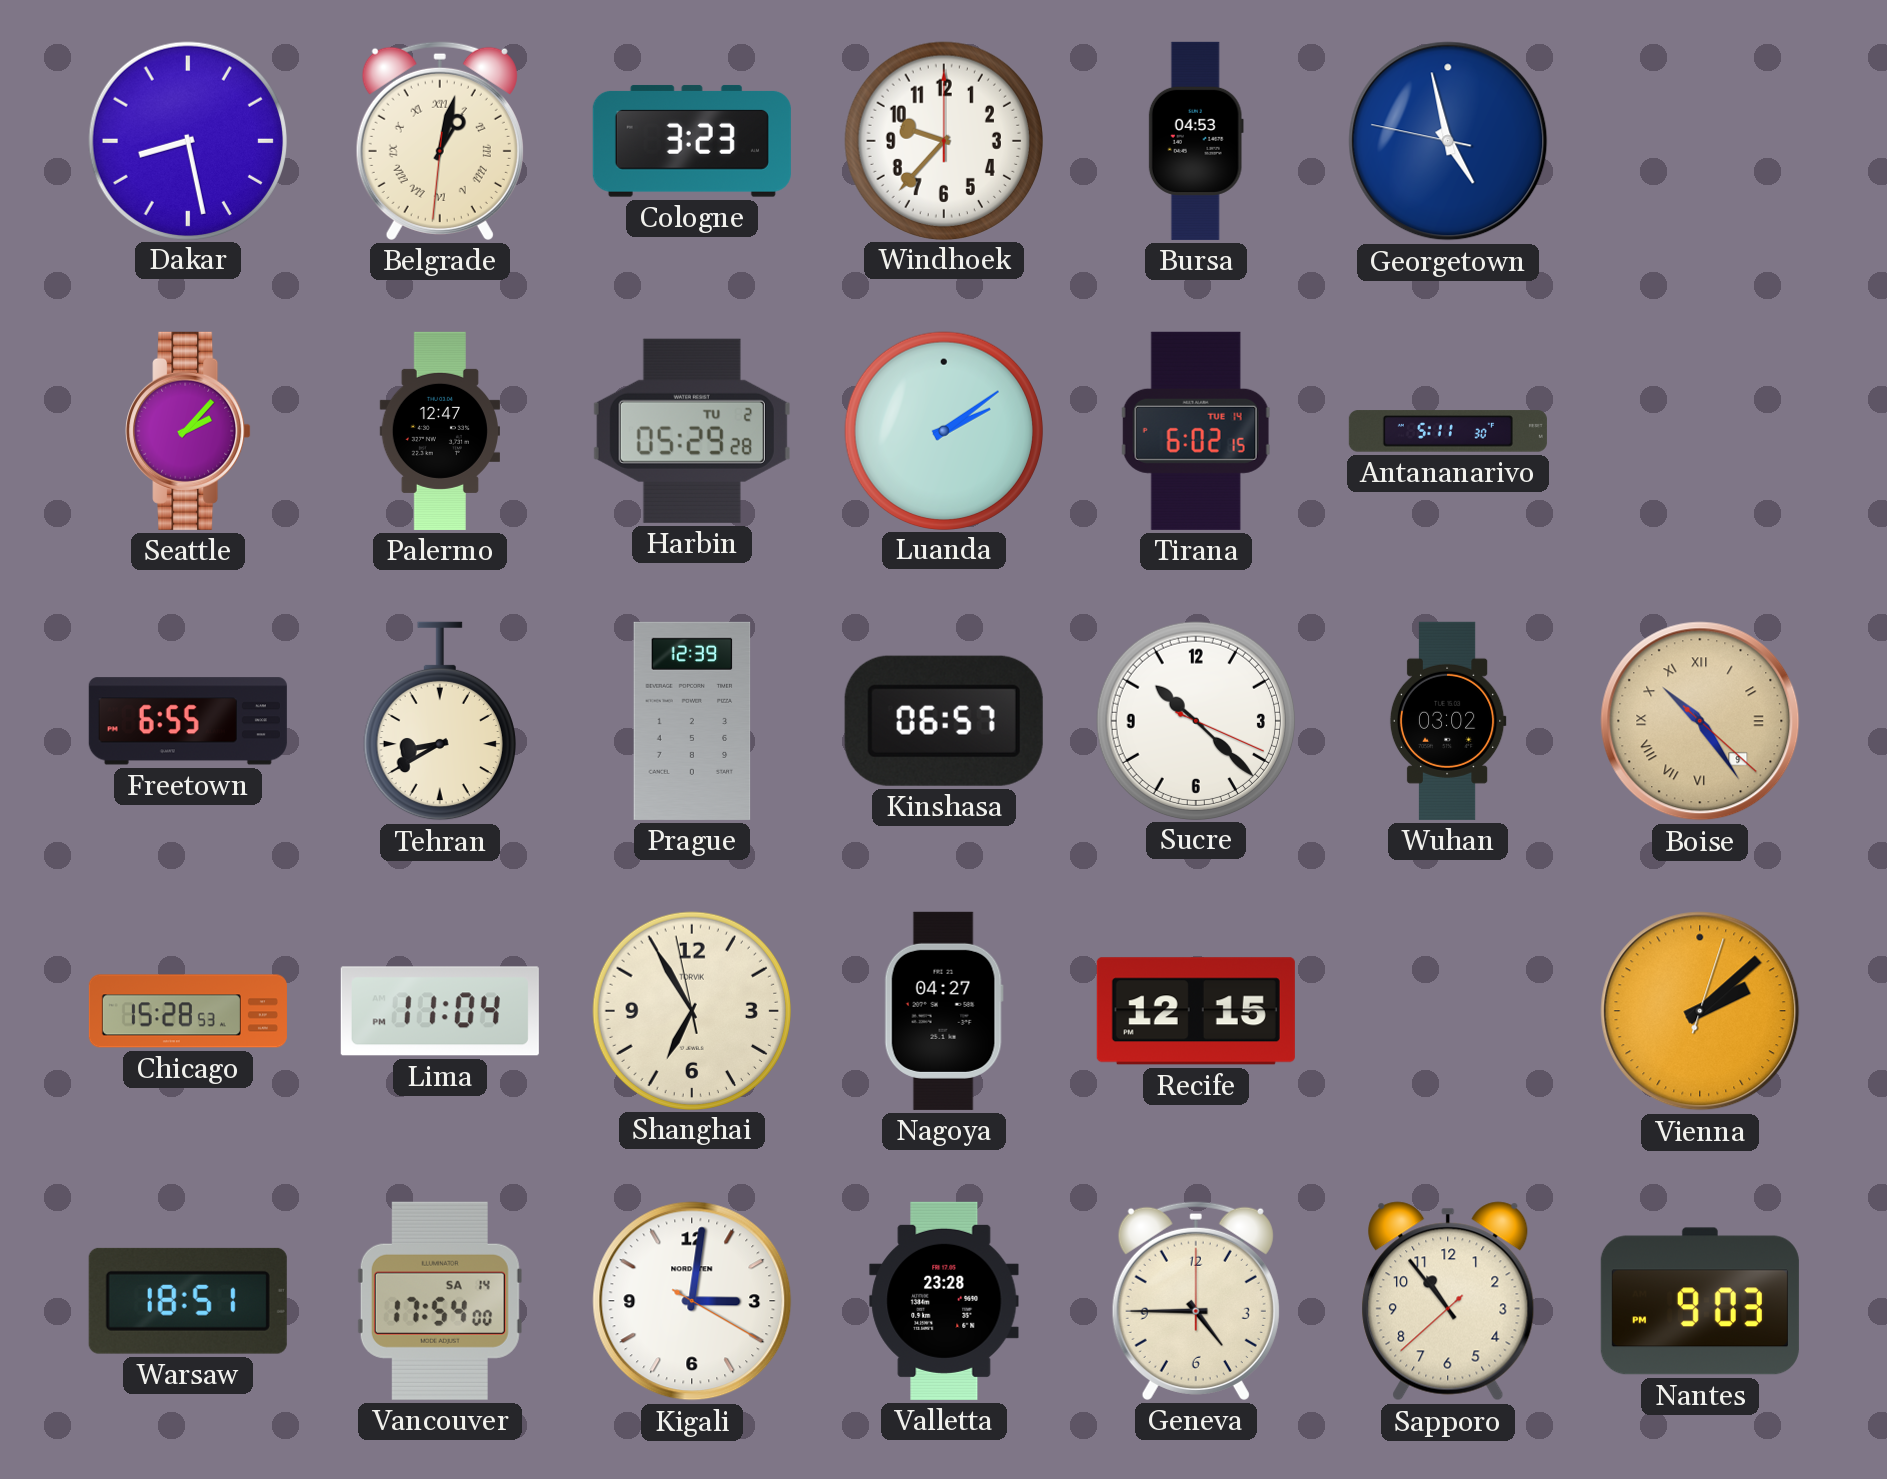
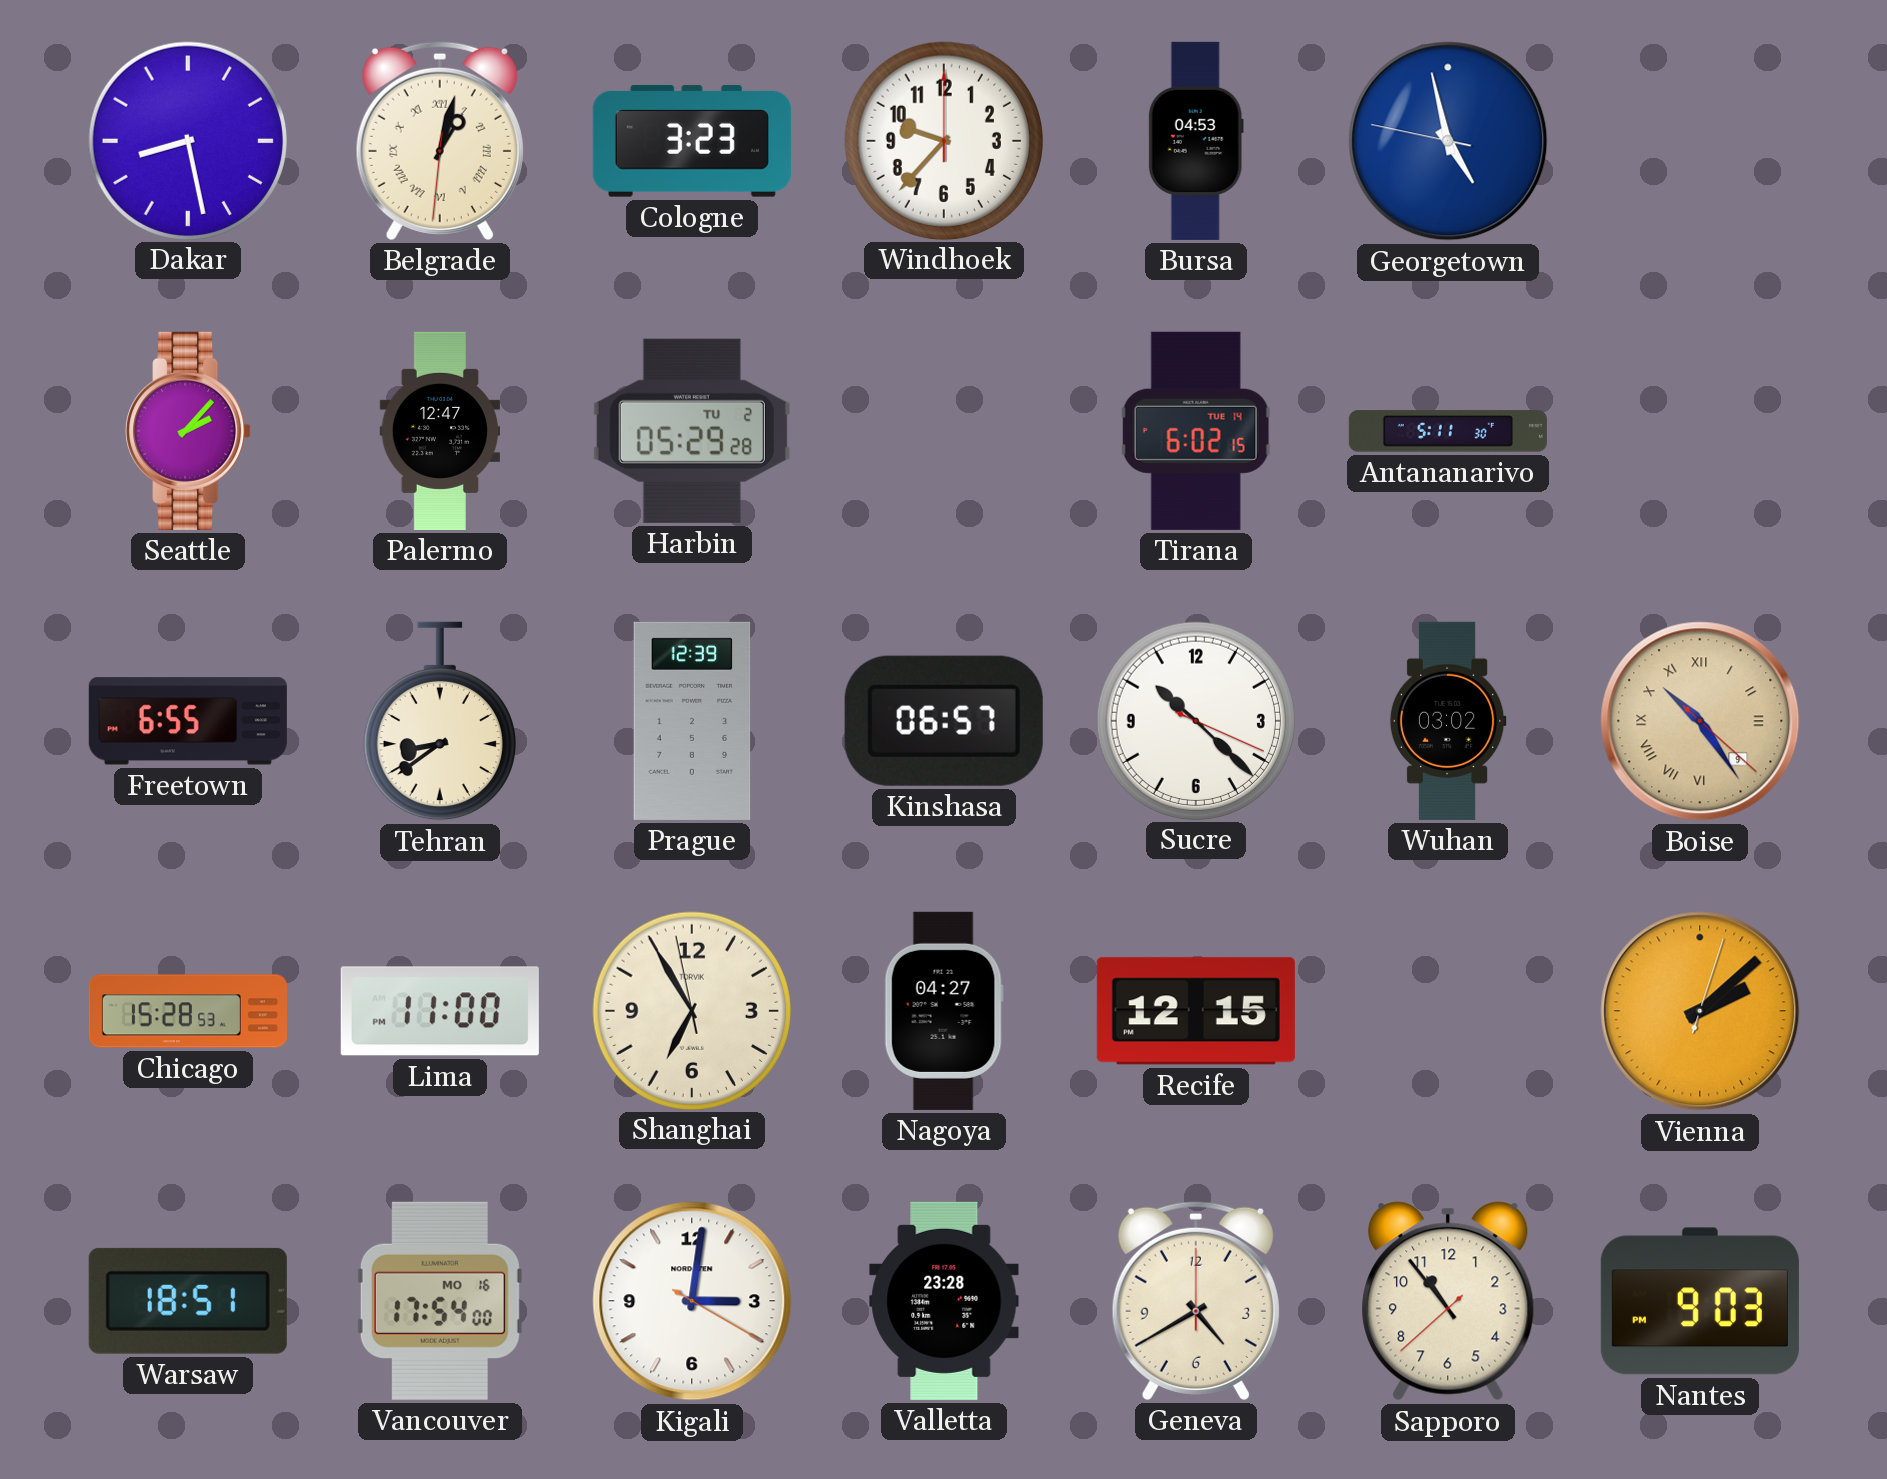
Luanda: 2:09 -> none (943, 430)
Tehran: 8:40 -> 8:39 (440, 721)
Lima: 11:04 -> 11:00 (440, 1011)
Vancouver date: SA 14 -> MO 16 (440, 1301)
Geneva: 4:45 -> 4:40 (1196, 1300)
